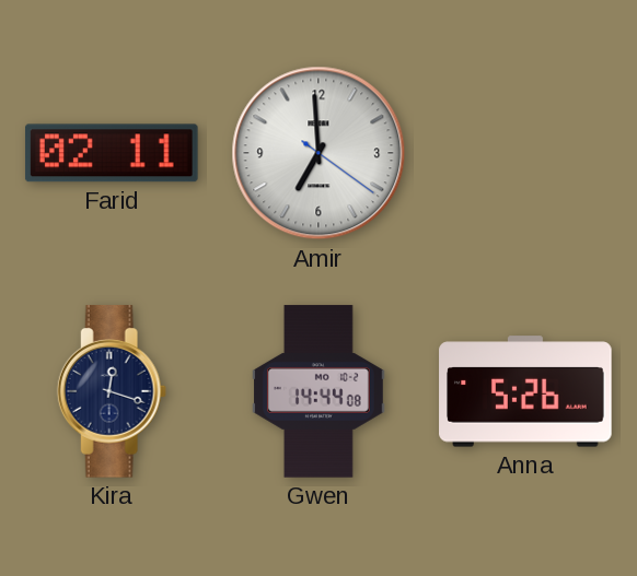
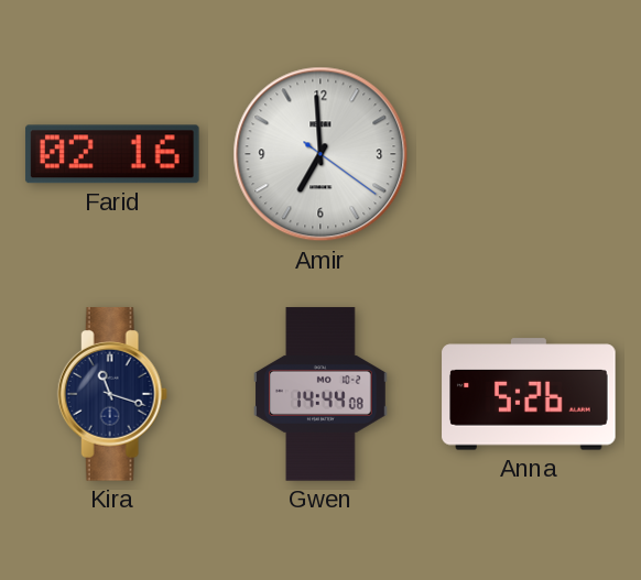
Farid: 02:11 -> 02:16 (112, 154)
Kira: 12:18 -> 11:18 (112, 394)
